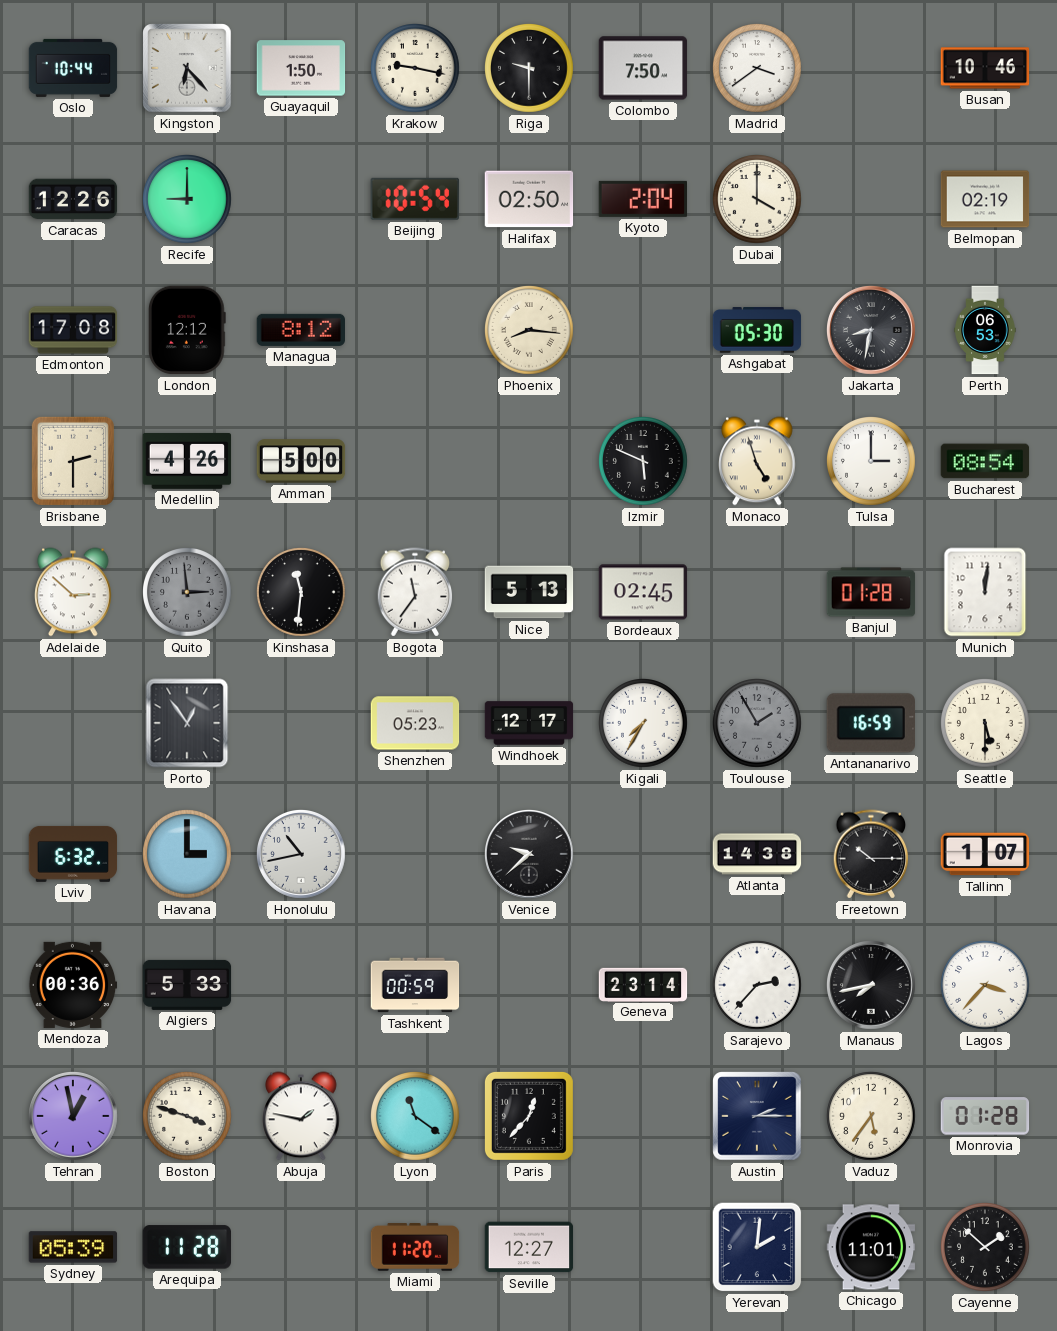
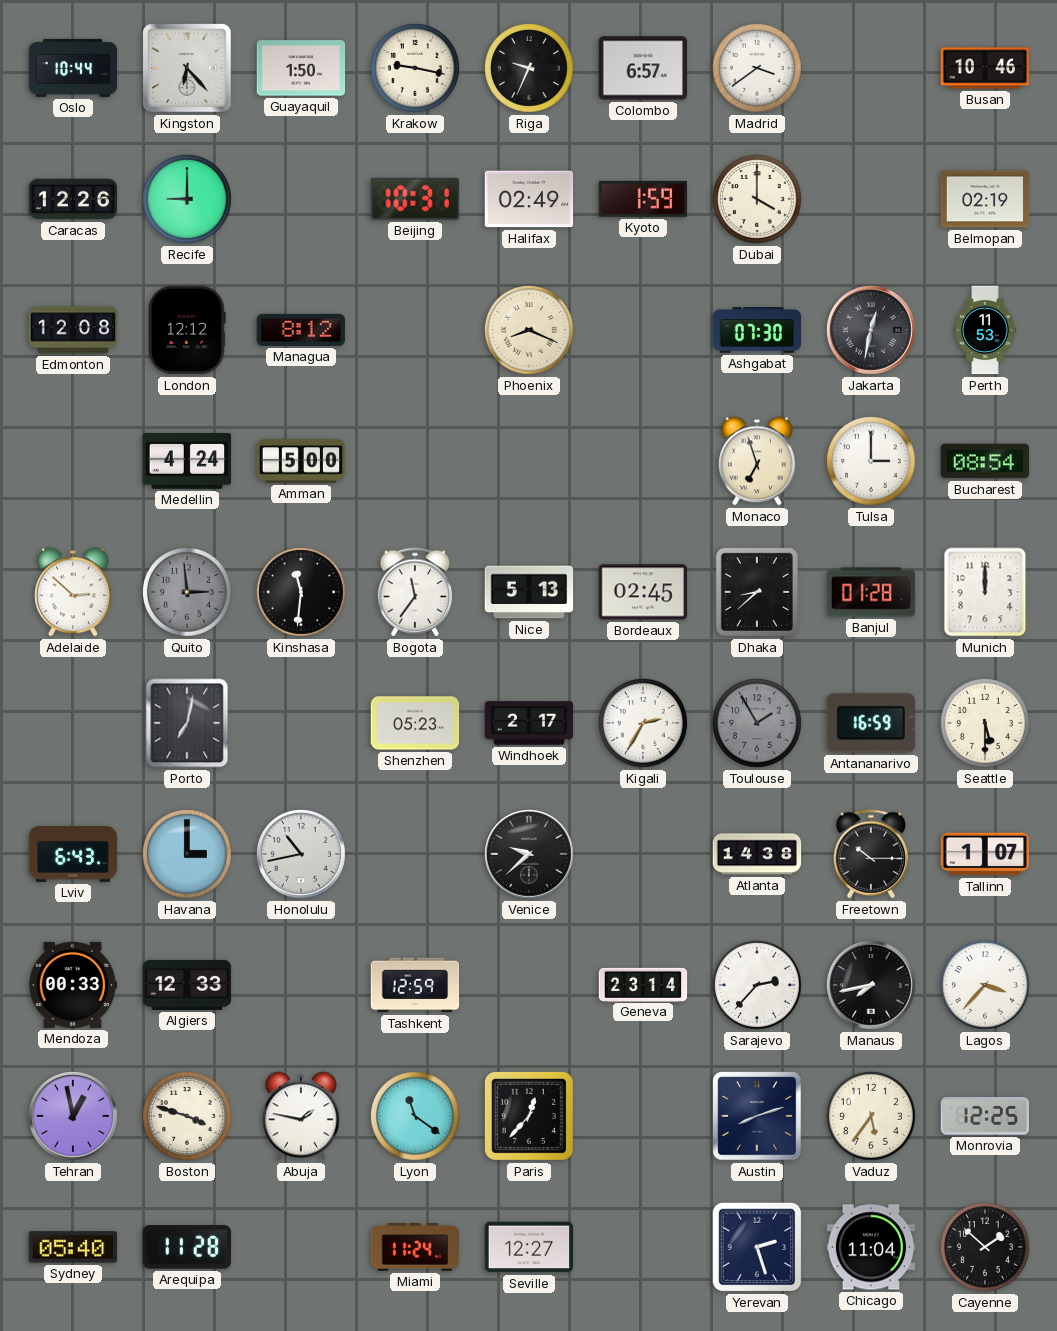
Riga: 9:30 -> 9:34 (530, 69)
Colombo: 7:50 -> 6:57 (643, 68)
Beijing: 10:54 -> 10:31 (415, 199)
Halifax: 02:50 -> 02:49 (529, 199)
Kyoto: 2:04 -> 1:59 (642, 199)
Edmonton: 17:08 -> 12:08 (73, 330)
Phoenix: 8:16 -> 8:19 (530, 331)
Ashgabat: 05:30 -> 07:30 (757, 330)
Jakarta: 8:32 -> 12:32 (871, 330)
Perth: 06:53 -> 11:53 (985, 330)
Brisbane: 2:30 -> none (73, 461)
Medellin: 4:26 -> 4:24 (187, 461)
Izmir: 5:49 -> none (644, 462)
Monaco: 4:57 -> 6:57 (757, 461)
Dhaka: none -> 8:38 (757, 592)
Munich: 12:01 -> 12:00 (985, 592)
Porto: 12:54 -> 7:02 (187, 723)
Windhoek: 12:17 -> 2:17 (529, 723)
Kigali: 7:35 -> 2:35 (644, 724)
Lviv: 6:32 -> 6:43 (73, 854)
Mendoza: 00:36 -> 00:33 (73, 985)
Algiers: 5:33 -> 12:33 (187, 985)
Tashkent: 00:59 -> 12:59 (415, 985)
Austin: 2:15 -> 8:12 (757, 1116)
Monrovia: 01:28 -> 12:25 (985, 1116)
Sydney: 05:39 -> 05:40 (73, 1247)
Miami: 11:20 -> 11:24 (415, 1247)
Yerevan: 2:01 -> 2:27 (757, 1247)
Chicago: 11:01 -> 11:04 (871, 1247)
